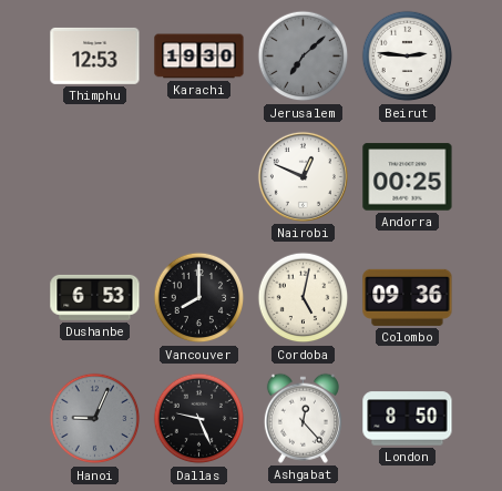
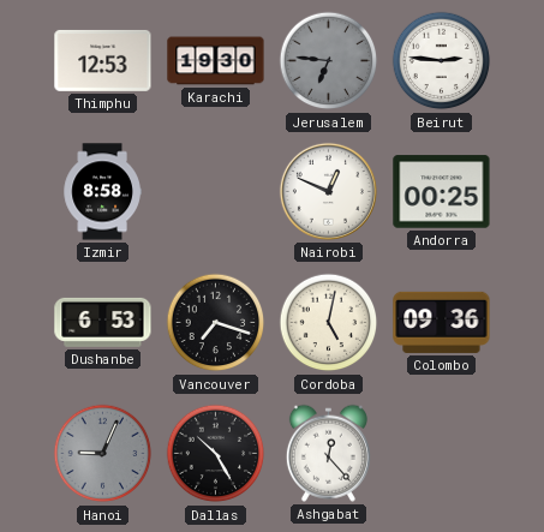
Jerusalem: 7:08 -> 6:46 (329, 61)
Izmir: none -> 8:58 (102, 192)
Vancouver: 8:00 -> 7:18 (216, 323)
Dallas: 9:26 -> 10:25 (216, 454)
London: 8:50 -> none (408, 419)
